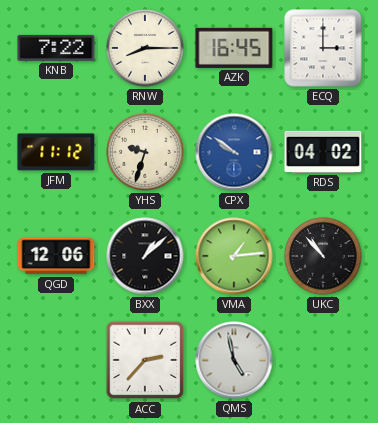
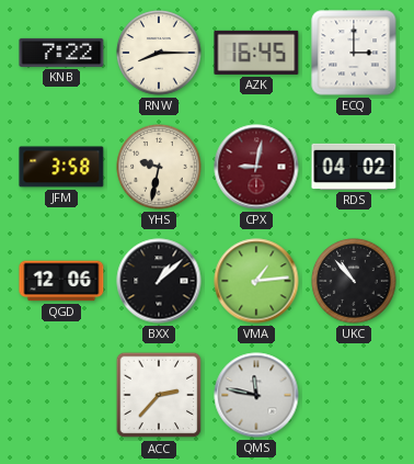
JFM: 11:12 -> 3:58 (61, 167)
YHS: 9:33 -> 9:32 (159, 167)
CPX: 9:51 -> 9:02 (256, 167)
CPX dial: blue -> burgundy (256, 167)
QMS: 4:58 -> 11:47 (256, 395)
